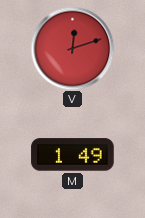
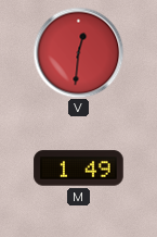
V: 12:12 -> 12:31 (78, 52)
